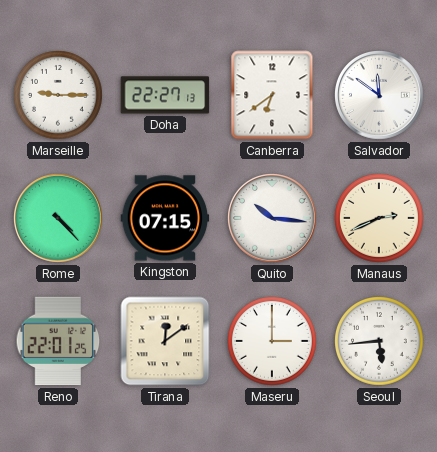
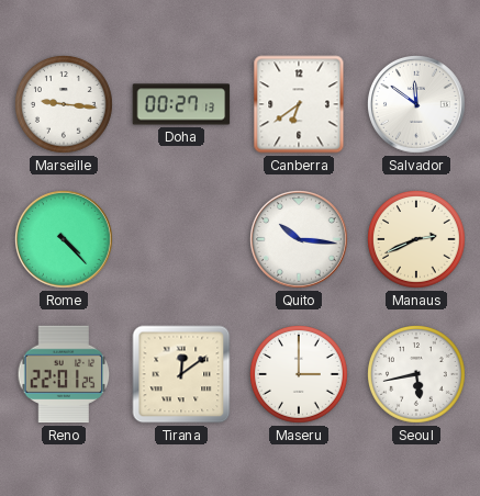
Marseille: 9:15 -> 9:16 (65, 105)
Doha: 22:27 -> 00:27 (181, 104)
Kingston: 07:15 -> none (165, 218)
Seoul: 5:44 -> 5:43 (417, 375)
